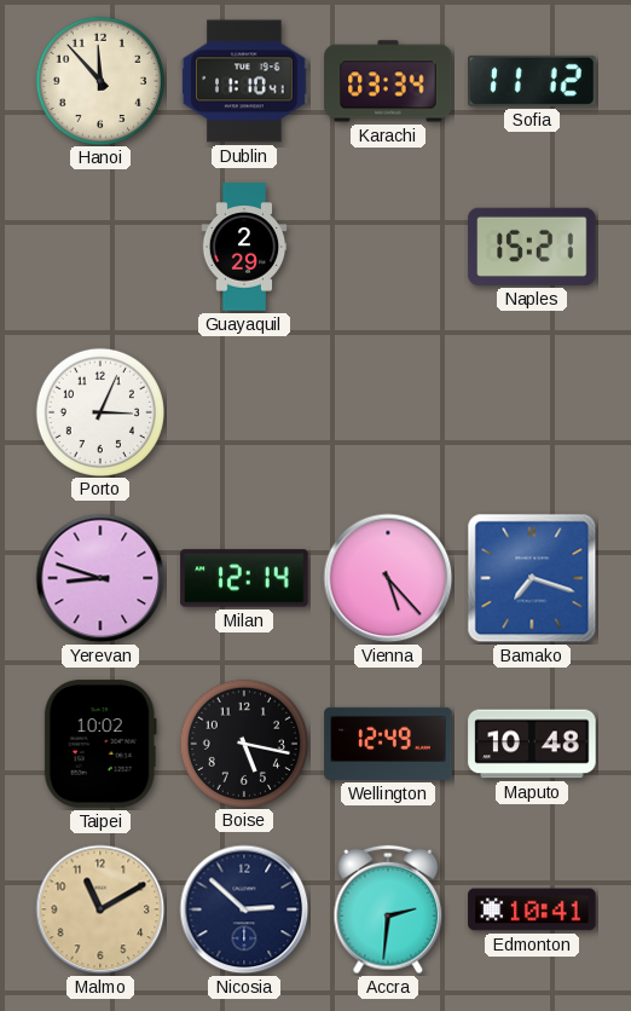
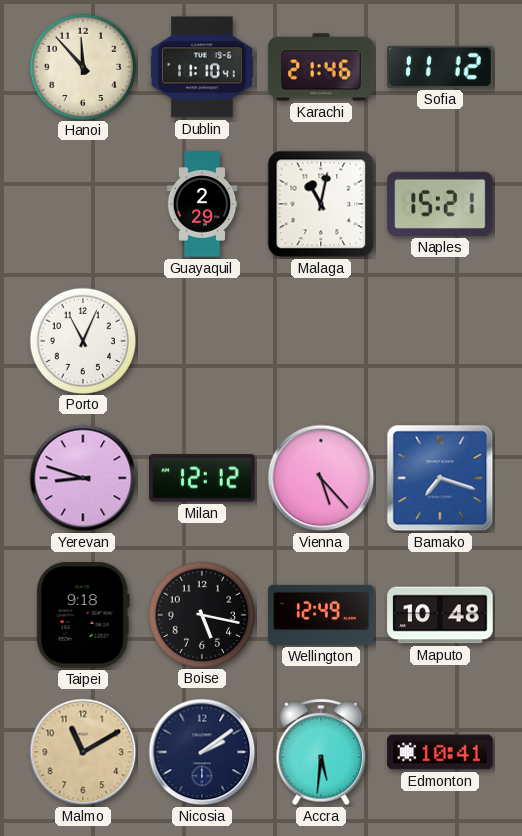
Karachi: 03:34 -> 21:46 (321, 67)
Malaga: none -> 11:02 (321, 204)
Porto: 3:04 -> 11:04 (82, 340)
Milan: 12:14 -> 12:12 (202, 478)
Taipei: 10:02 -> 9:18 (83, 615)
Nicosia: 2:52 -> 2:09 (202, 752)
Accra: 2:31 -> 5:31 (321, 752)
